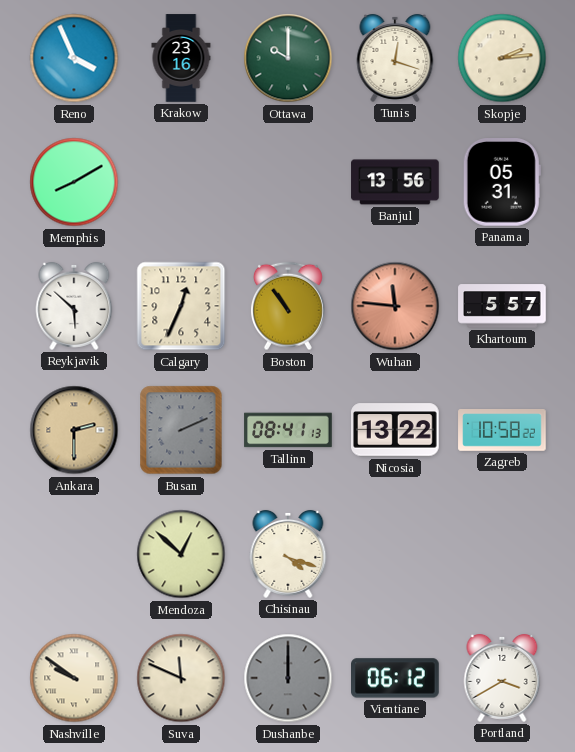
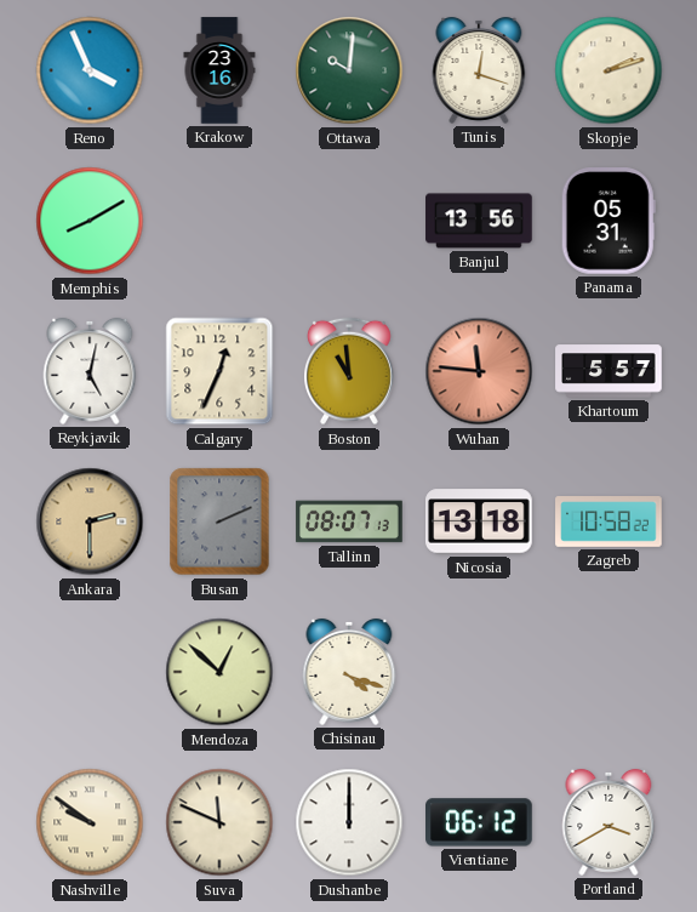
Ottawa: 10:00 -> 10:01 (349, 70)
Skopje: 2:14 -> 2:12 (609, 70)
Reykjavik: 5:52 -> 5:02 (90, 371)
Boston: 10:54 -> 10:59 (349, 371)
Tallinn: 08:41 -> 08:07 (349, 521)
Nicosia: 13:22 -> 13:18 (480, 521)
Dushanbe dial: grey -> white (349, 822)
